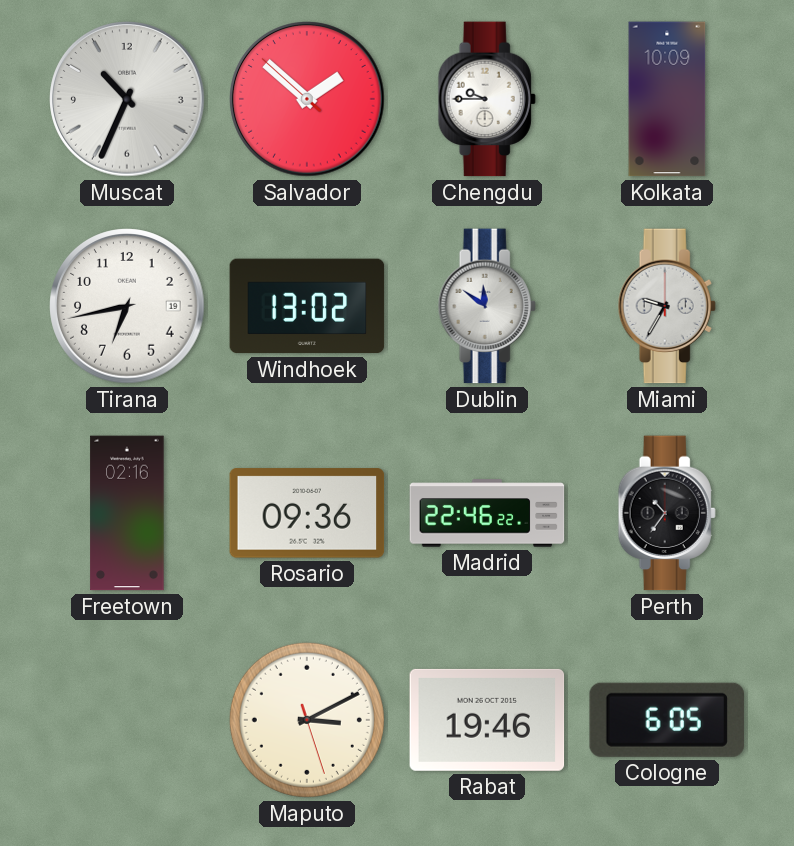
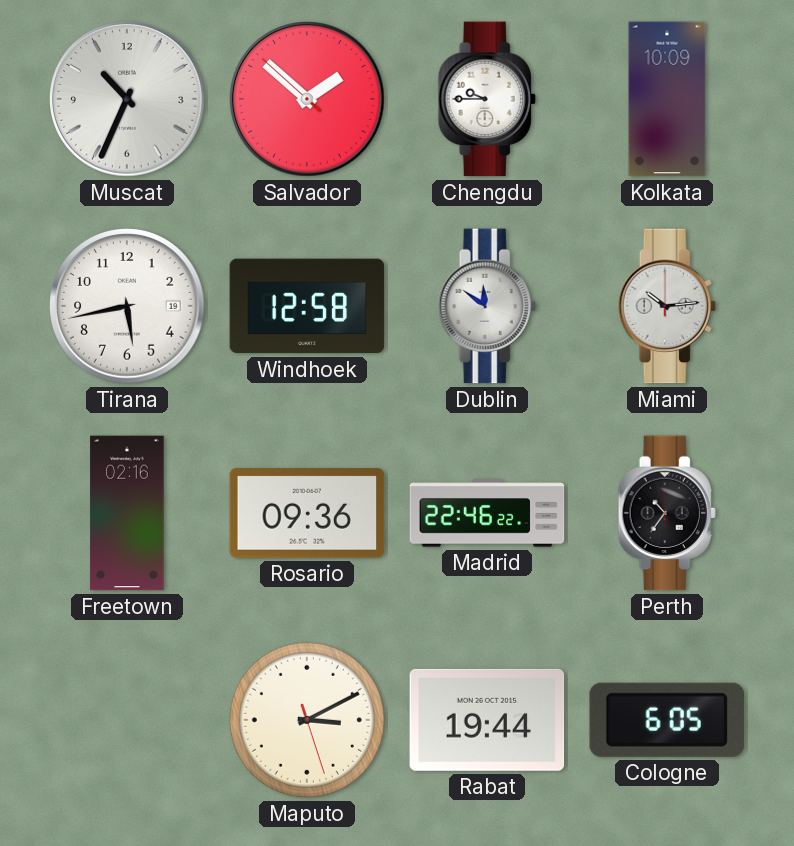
Tirana: 6:43 -> 5:43 (127, 306)
Windhoek: 13:02 -> 12:58 (307, 306)
Miami: 9:35 -> 10:14 (667, 306)
Rabat: 19:46 -> 19:44 (487, 720)
